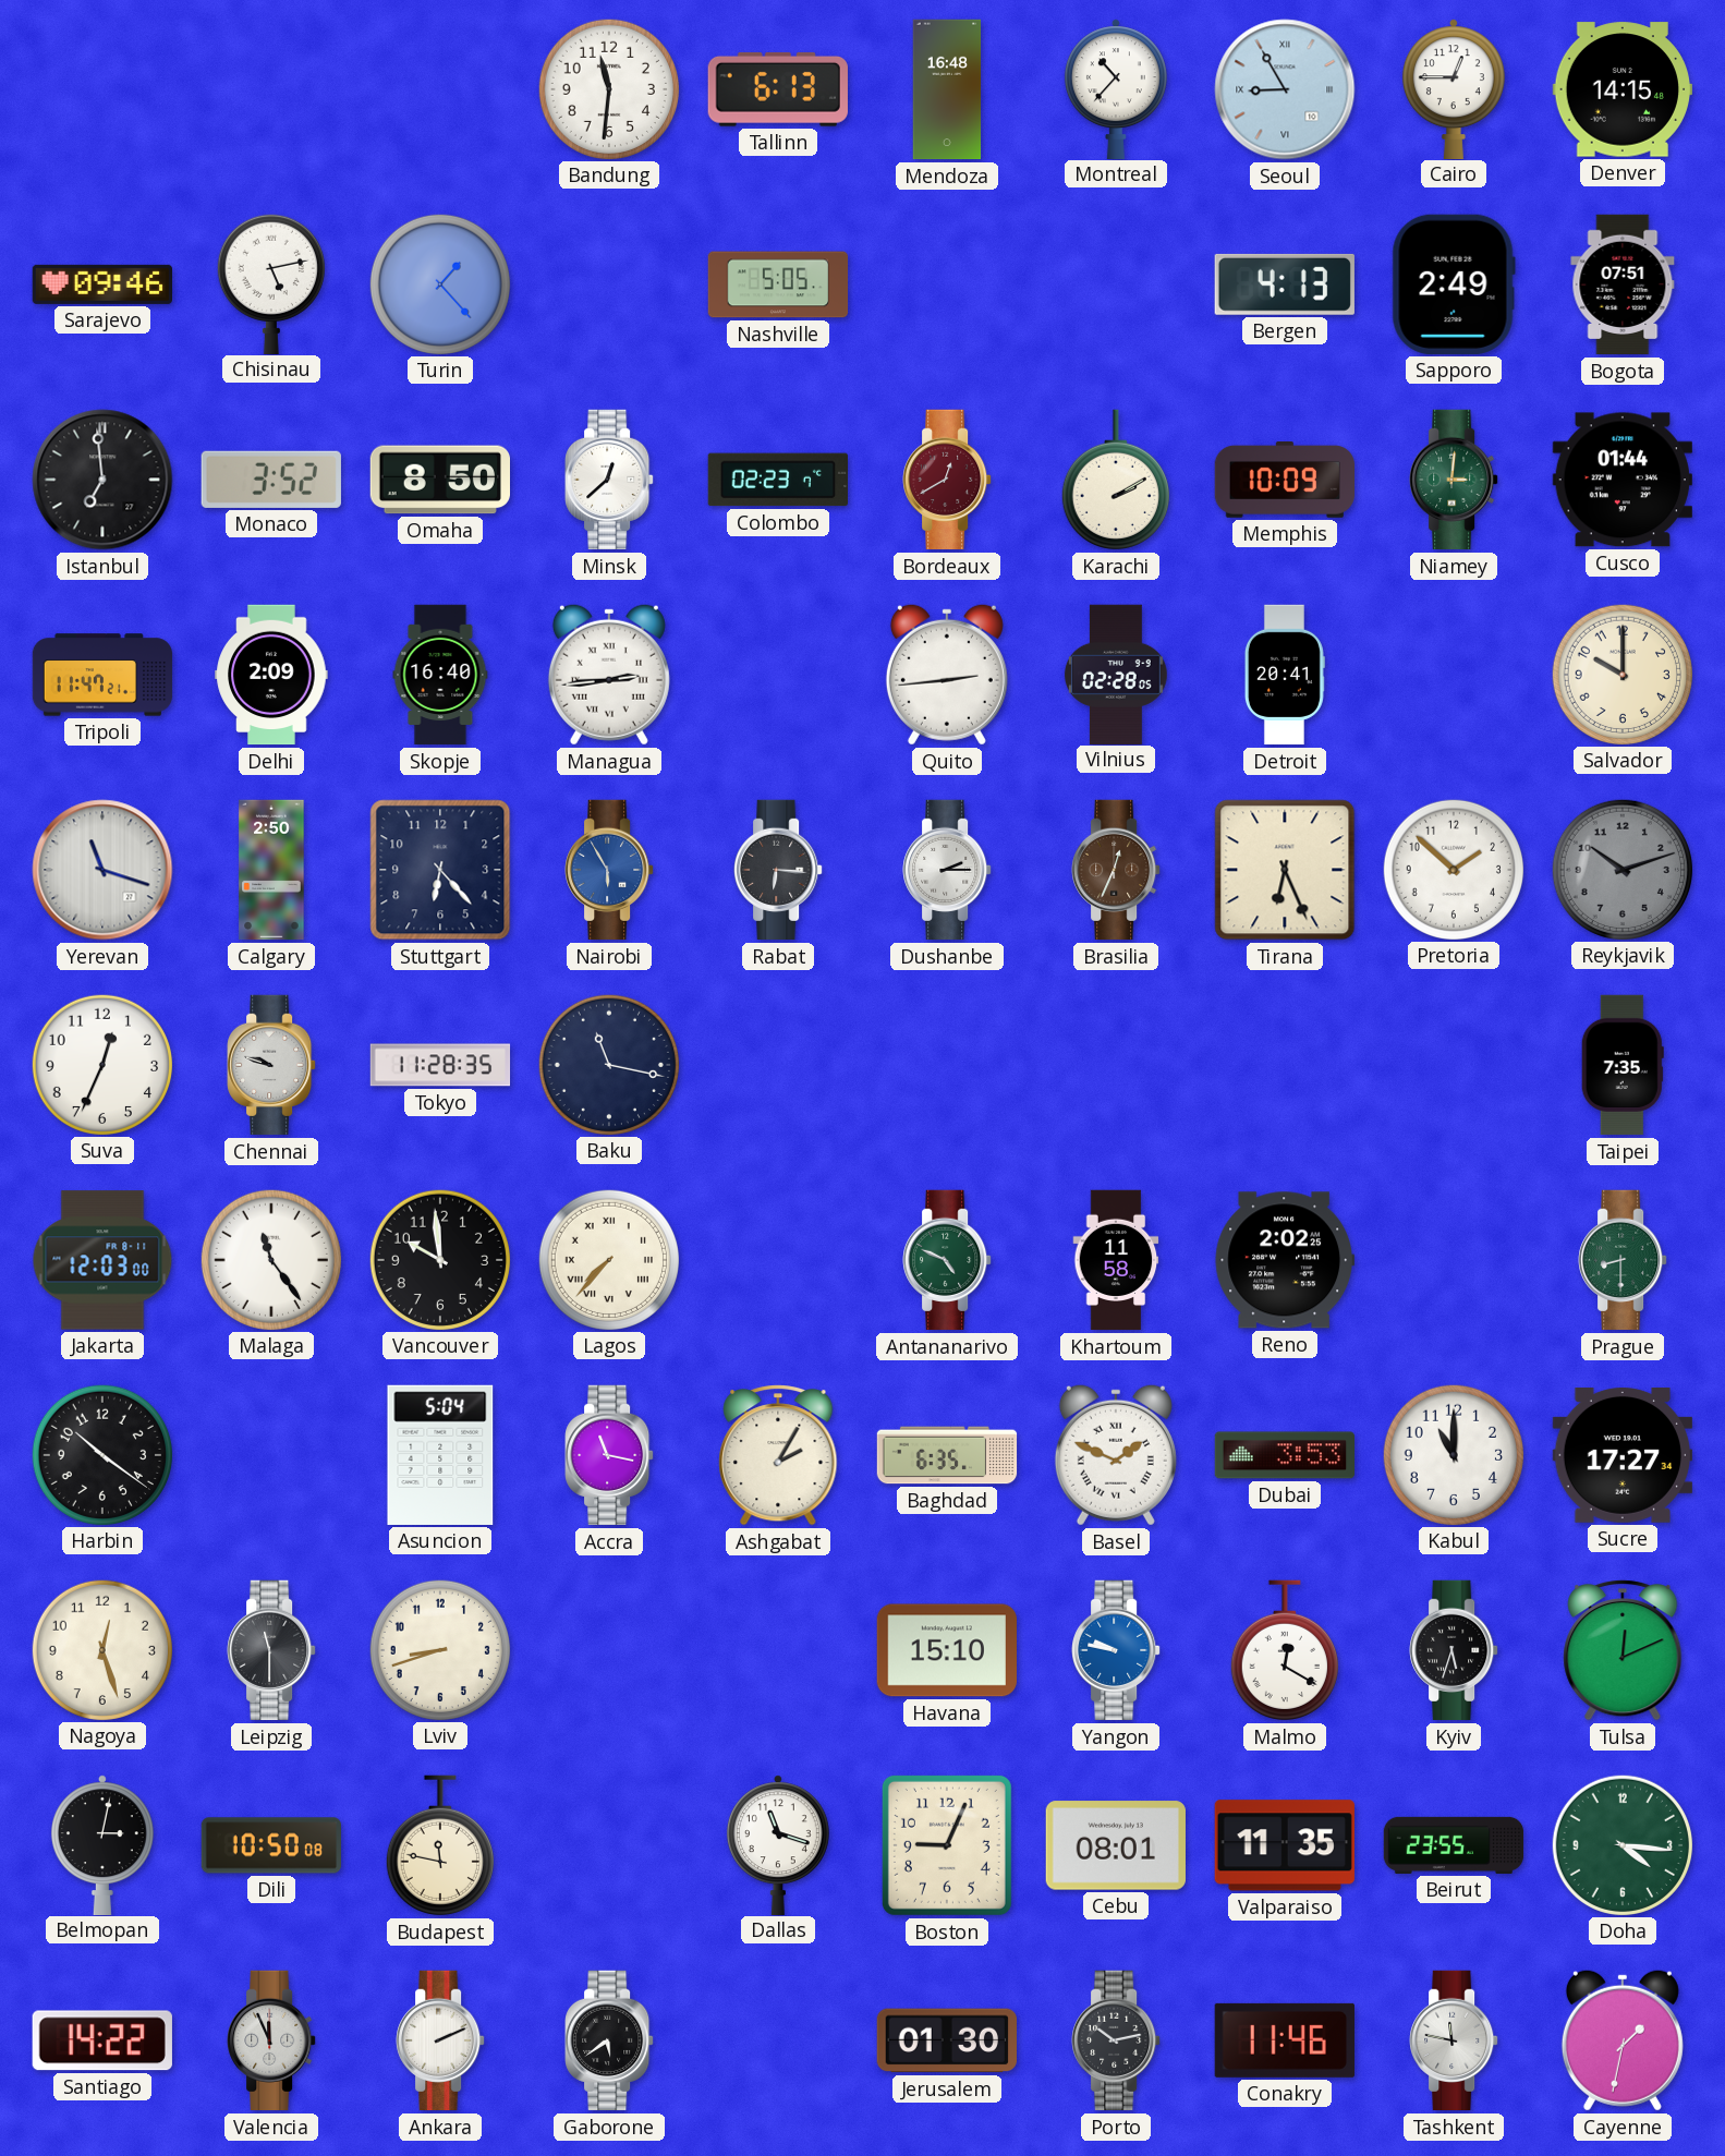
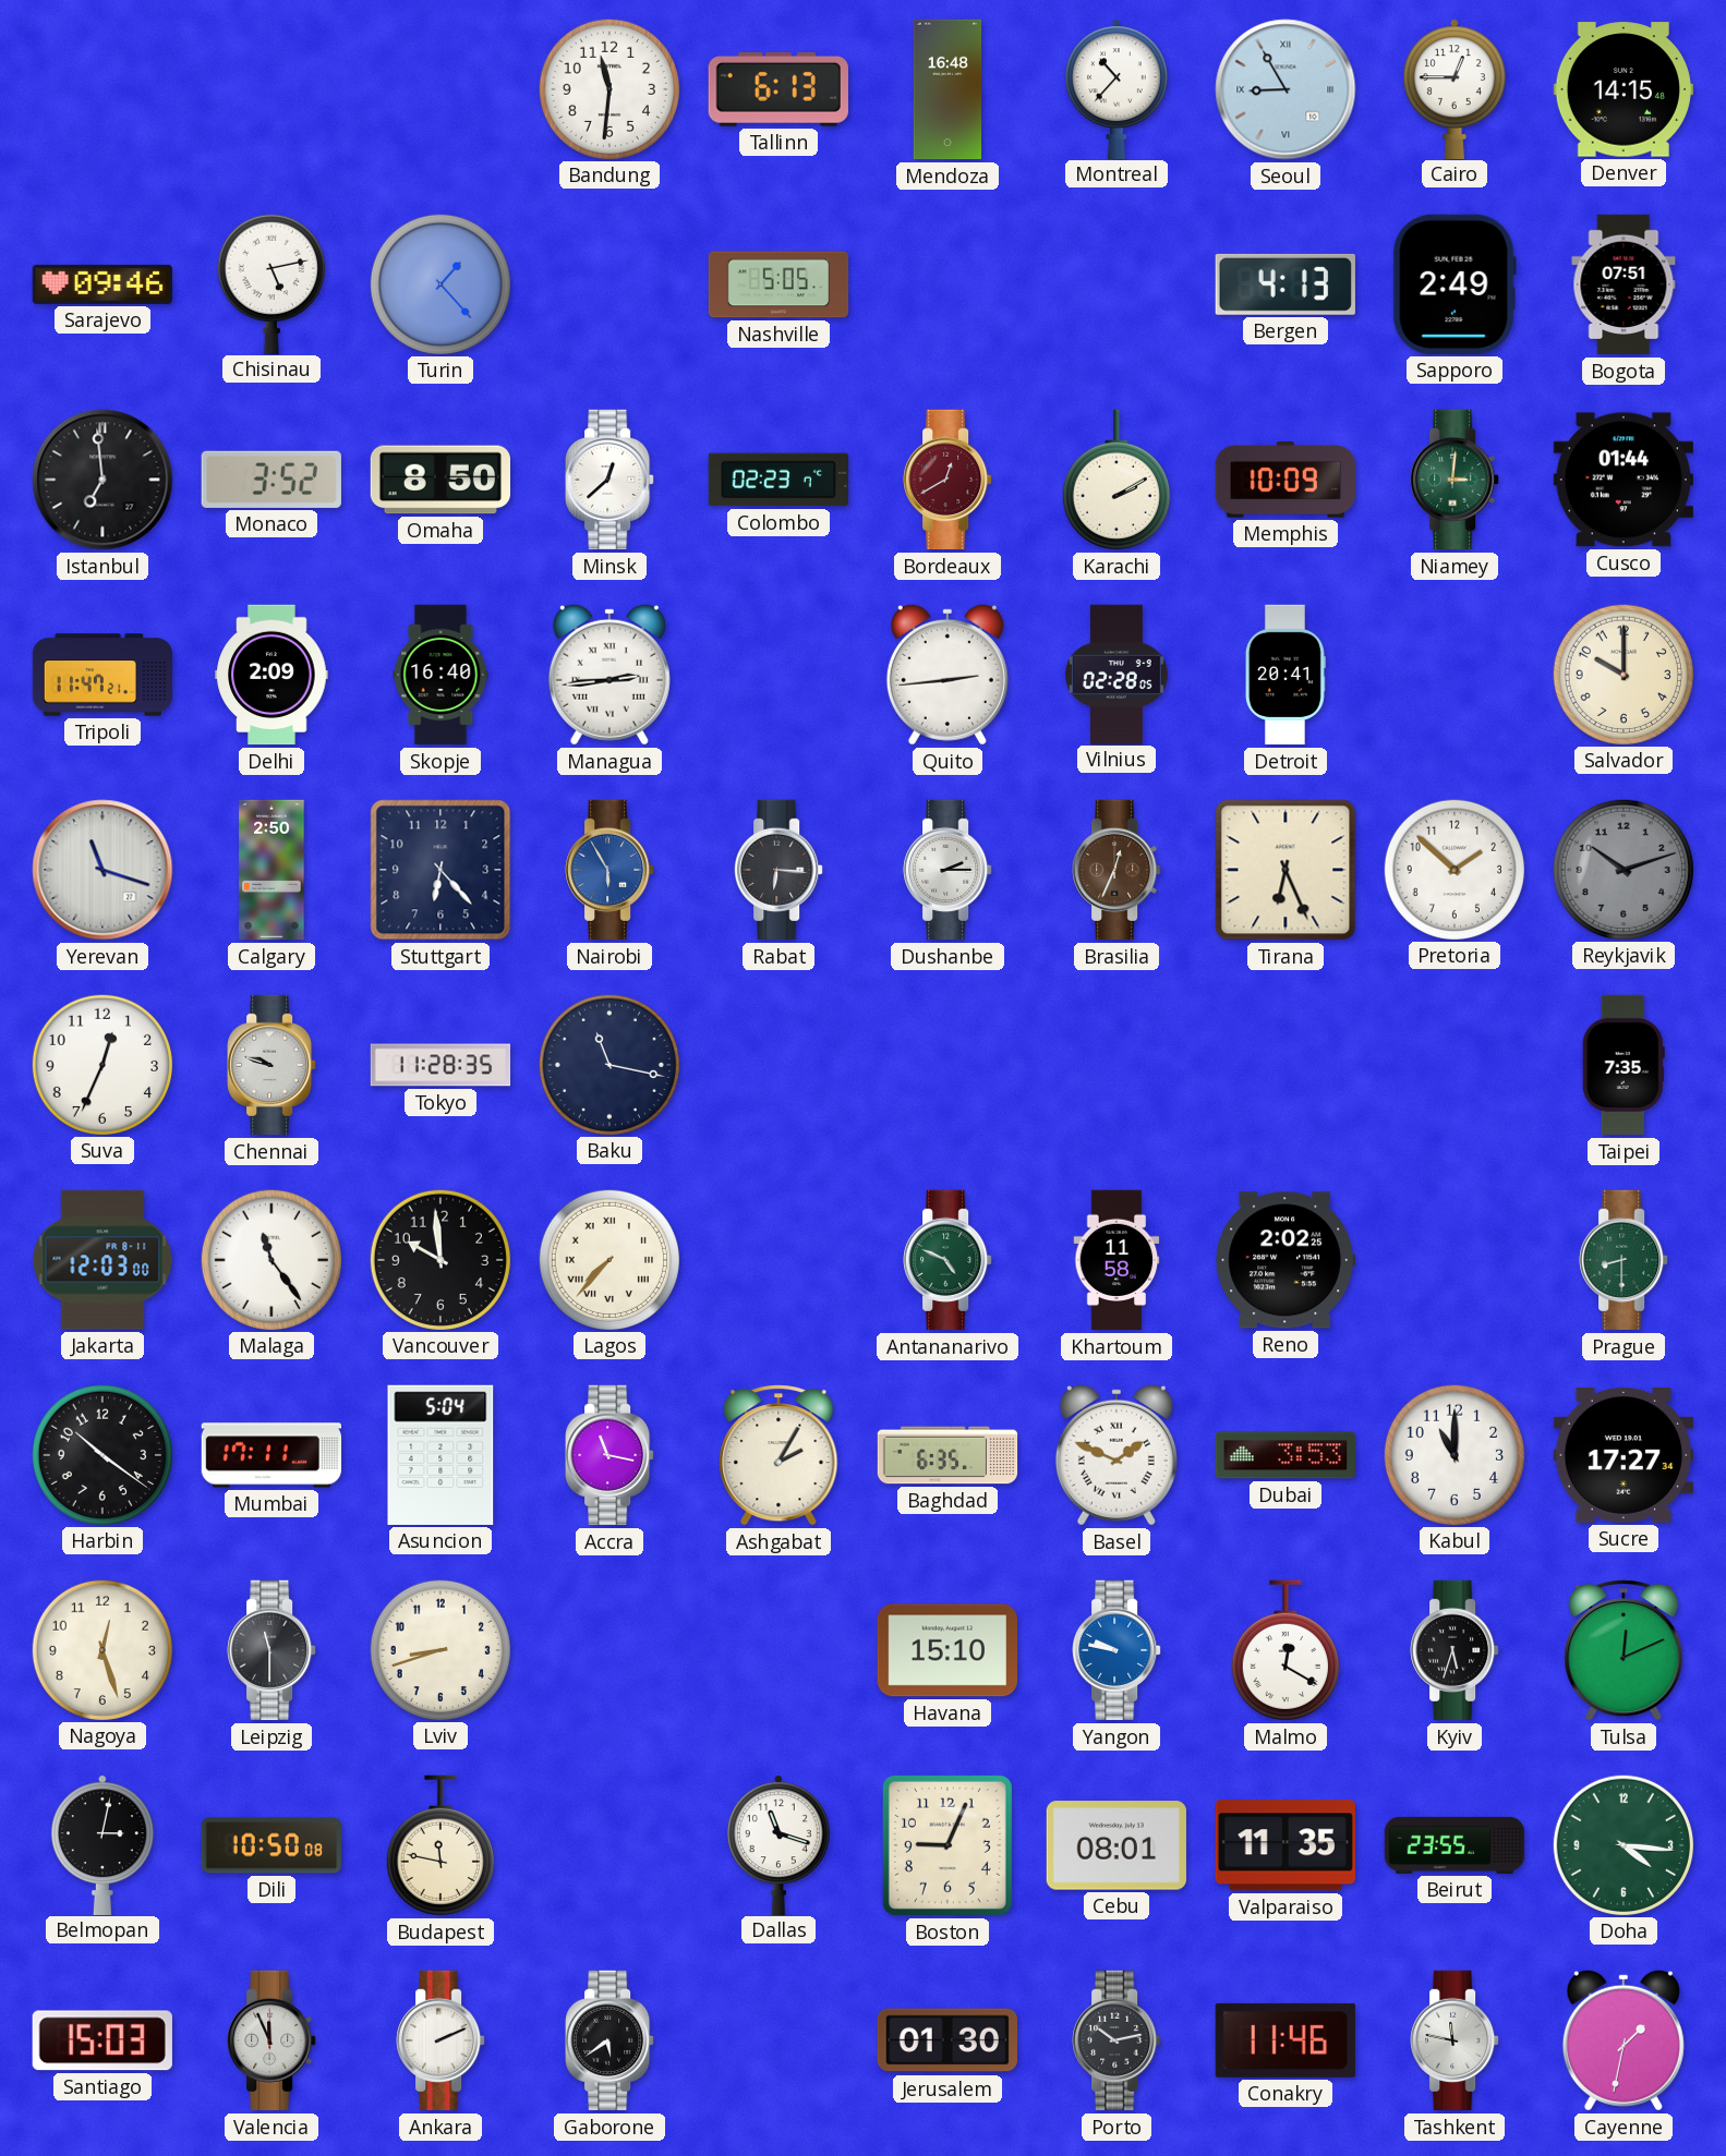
Mumbai: none -> 17:11 (271, 1455)
Santiago: 14:22 -> 15:03 (102, 2040)
